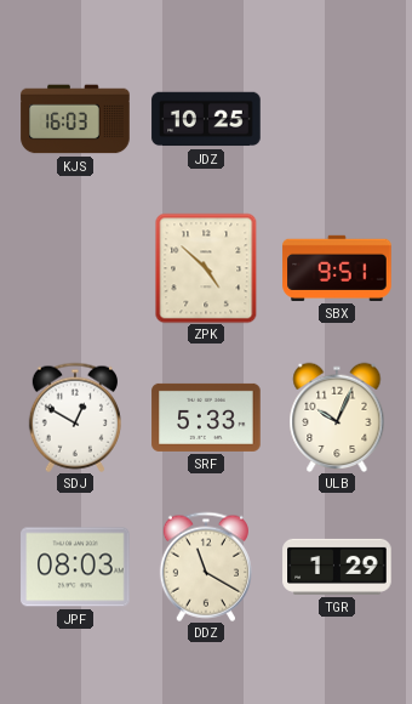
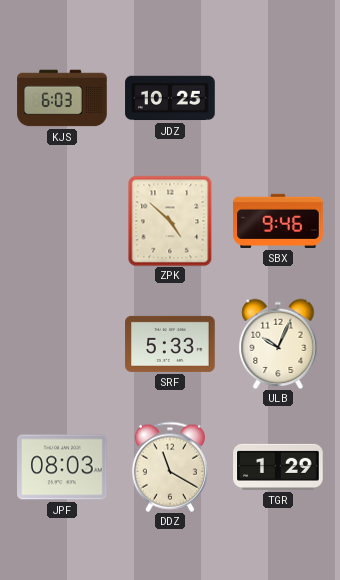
KJS: 16:03 -> 6:03 (62, 98)
SBX: 9:51 -> 9:46 (278, 221)
SDJ: 12:50 -> none (75, 418)
